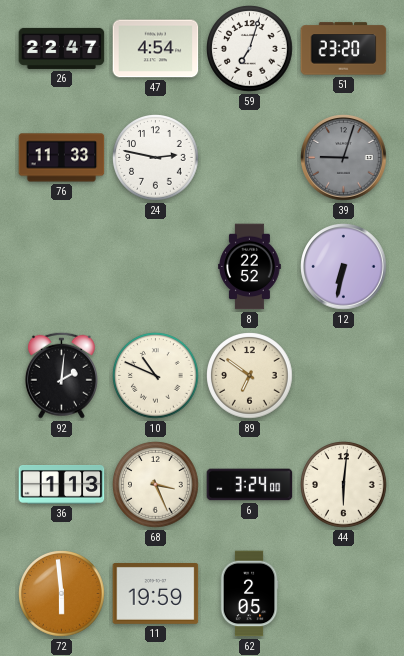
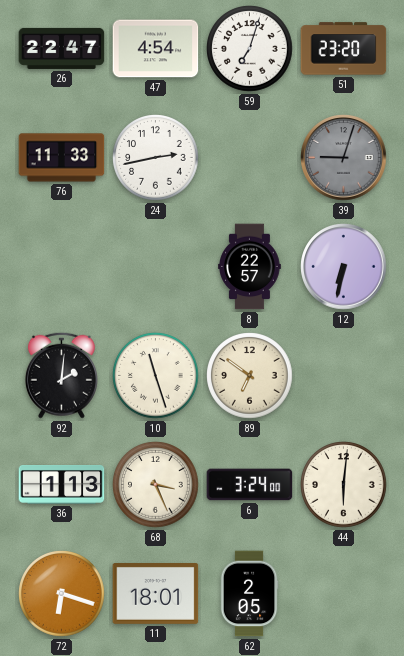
24: 2:47 -> 2:43 (156, 158)
8: 22:52 -> 22:57 (250, 267)
10: 10:49 -> 11:27 (156, 376)
72: 5:59 -> 6:18 (62, 594)
11: 19:59 -> 18:01 (156, 594)
